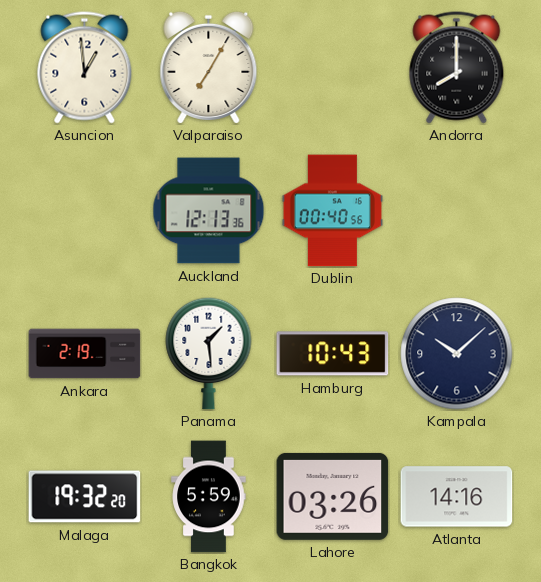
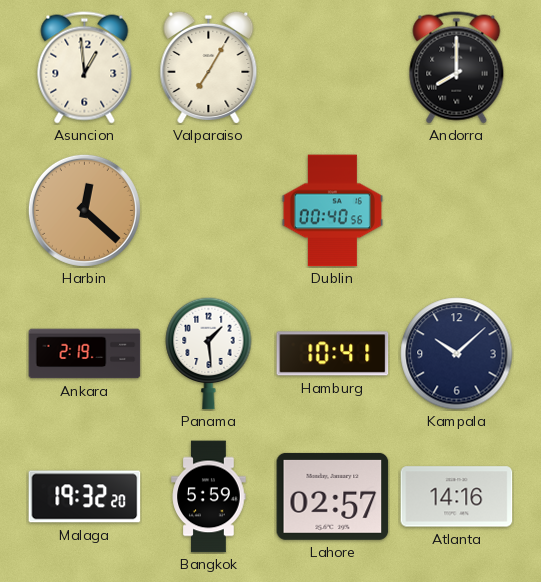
Harbin: none -> 12:22 (84, 210)
Auckland: 12:13 -> none (209, 211)
Hamburg: 10:43 -> 10:41 (333, 354)
Lahore: 03:26 -> 02:57 (333, 496)
